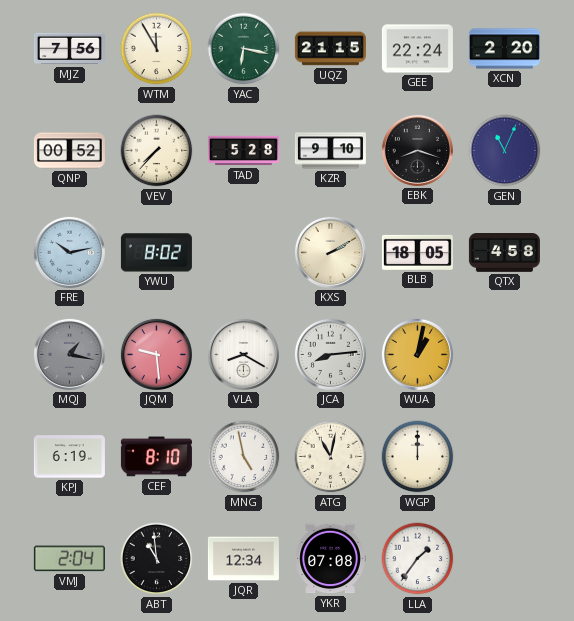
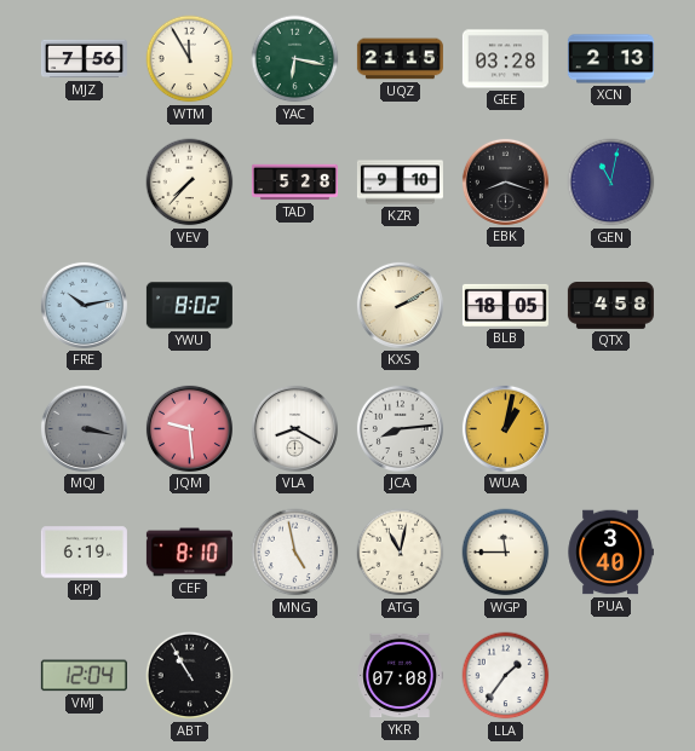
GEE: 22:24 -> 03:28 (505, 59)
XCN: 2:20 -> 2:13 (610, 59)
QNP: 00:52 -> none (69, 151)
GEN: 11:04 -> 11:02 (611, 183)
MQJ: 1:17 -> 3:17 (84, 428)
WGP: 12:00 -> 11:45 (506, 553)
PUA: none -> 3:40 (610, 553)
VMJ: 2:04 -> 12:04 (84, 676)
ABT: 10:59 -> 10:55 (190, 676)
JQR: 12:34 -> none (243, 559)
